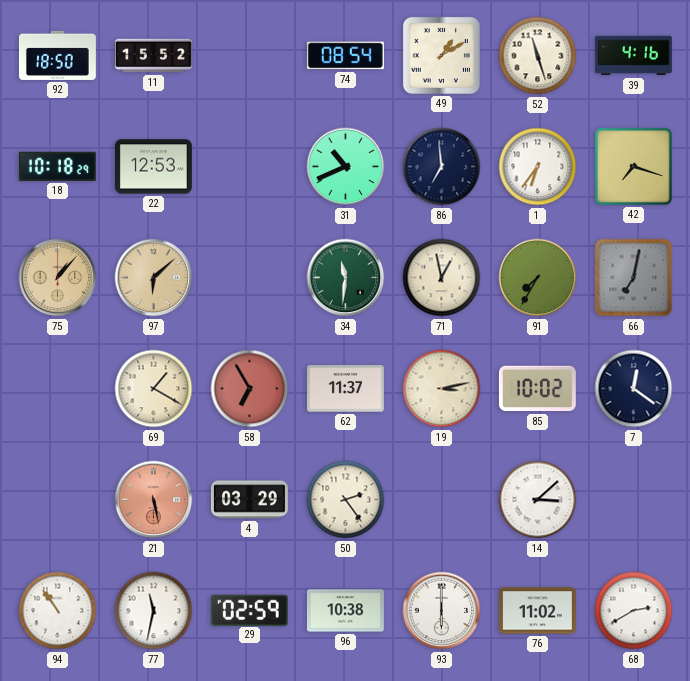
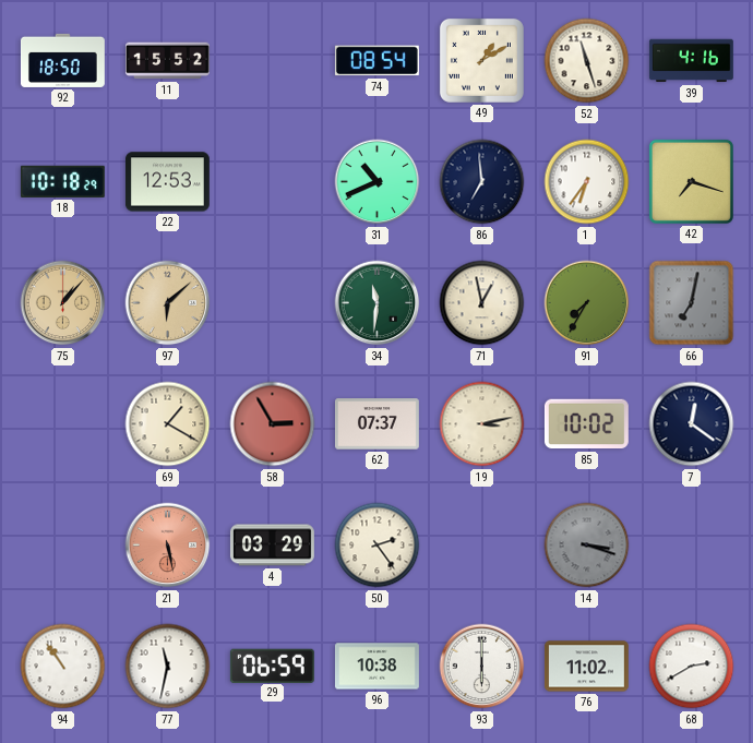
58: 6:55 -> 2:55 (273, 424)
62: 11:37 -> 07:37 (376, 424)
14: 3:08 -> 3:18 (587, 546)
14 dial: white -> grey (587, 546)
29: 02:59 -> 06:59 (272, 666)
